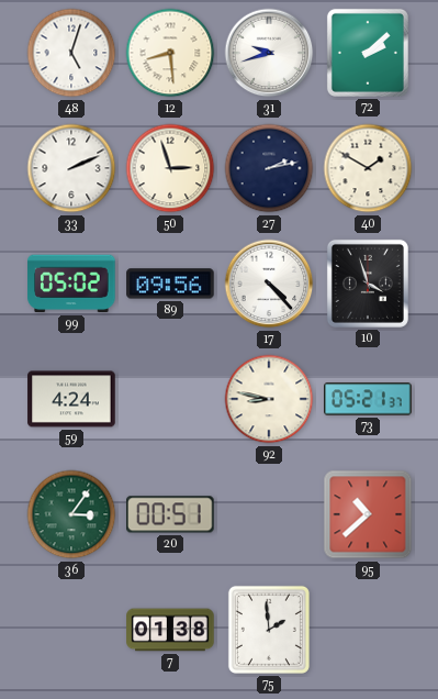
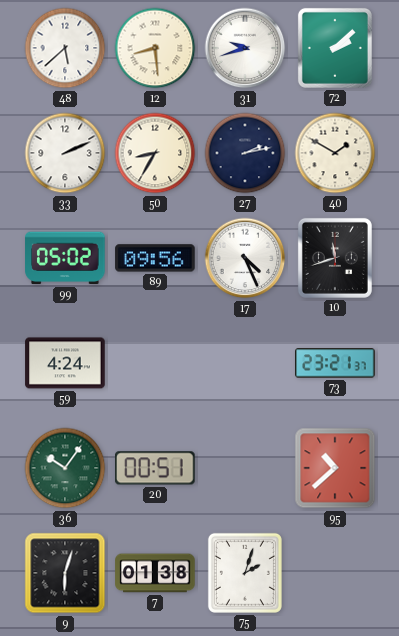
48: 5:03 -> 5:38 (65, 48)
50: 2:57 -> 8:35 (155, 153)
17: 4:23 -> 4:26 (245, 258)
10: 3:57 -> 11:42 (335, 258)
92: 8:47 -> none (269, 399)
73: 05:21 -> 23:21 (335, 363)
36: 3:06 -> 10:06 (65, 468)
9: none -> 6:03 (65, 573)
75: 1:59 -> 2:03 (245, 573)
